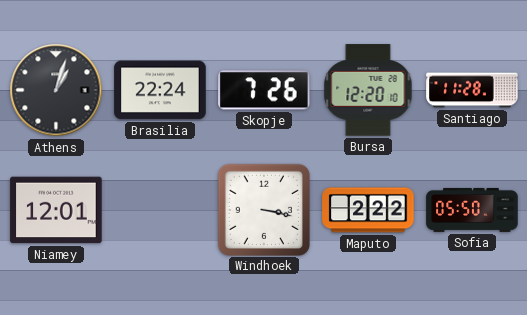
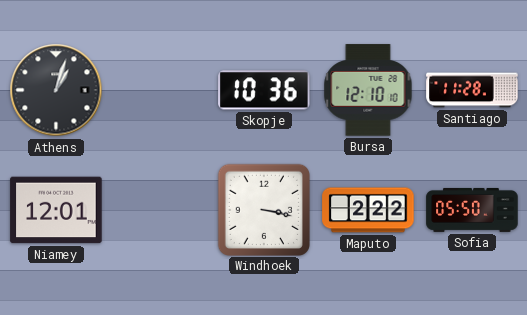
Brasilia: 22:24 -> none (160, 90)
Skopje: 7:26 -> 10:36 (264, 90)
Bursa: 12:20 -> 12:10 (368, 90)
